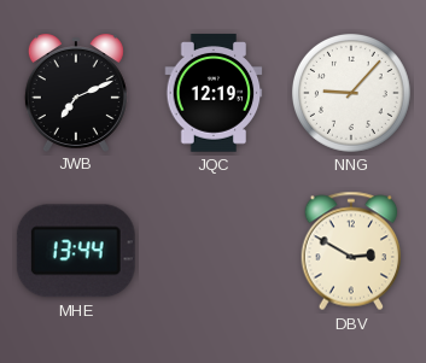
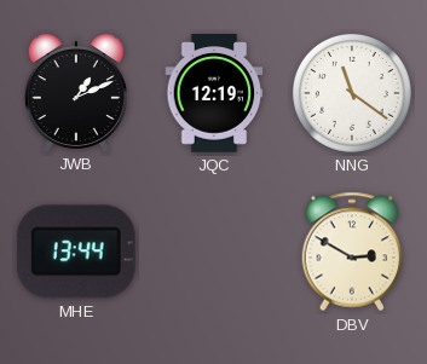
JWB: 7:11 -> 1:11 (76, 93)
NNG: 9:07 -> 11:21 (352, 93)
